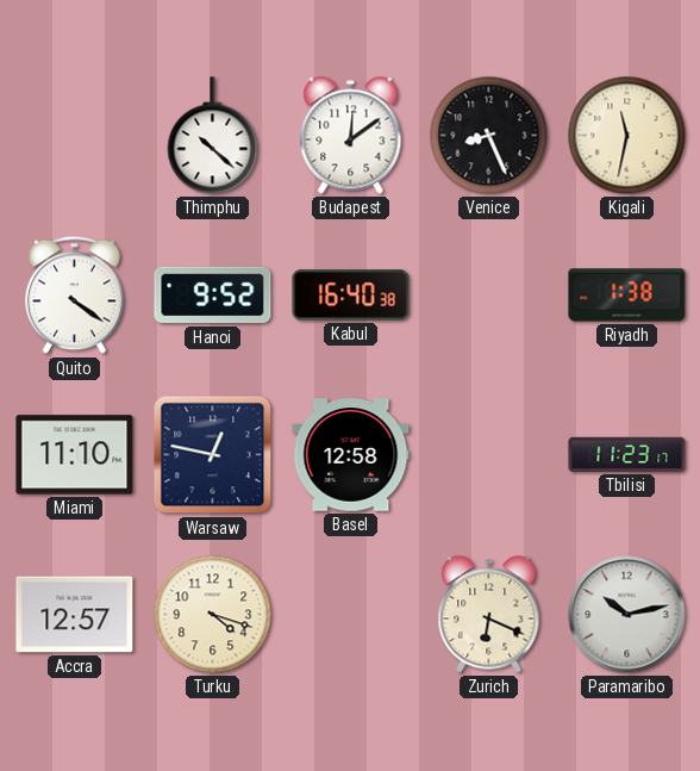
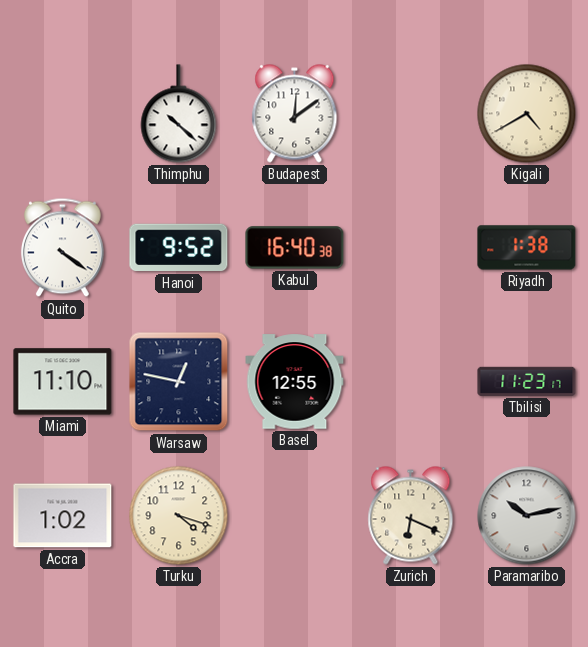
Venice: 8:26 -> none (489, 136)
Kigali: 11:32 -> 4:40 (527, 114)
Basel: 12:58 -> 12:55 (295, 382)
Accra: 12:57 -> 1:02 (63, 516)
